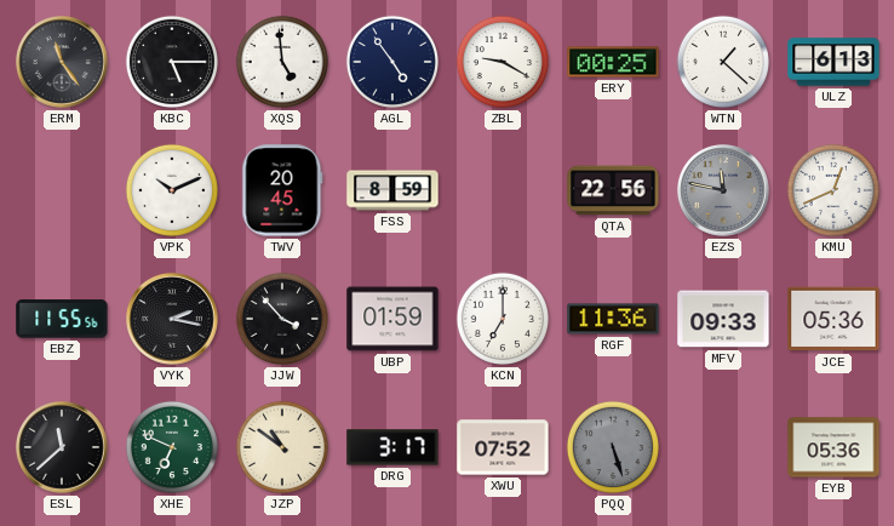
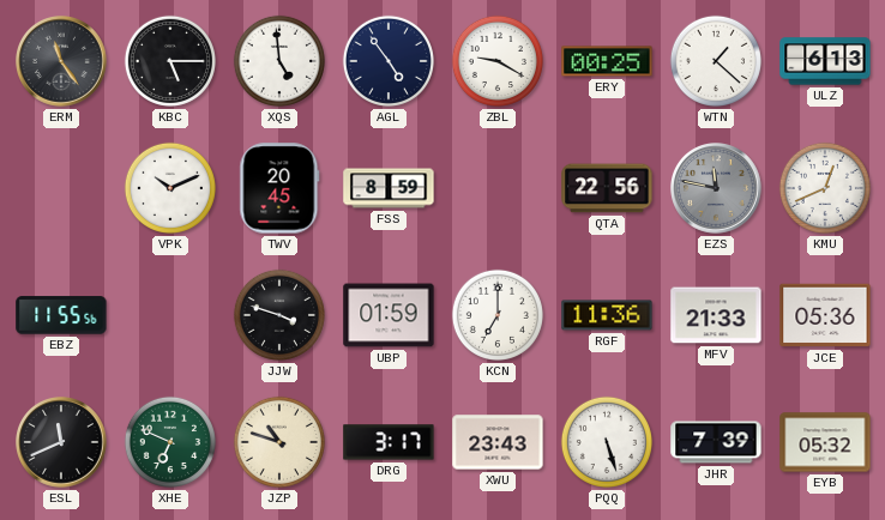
VYK: 2:17 -> none (173, 320)
JJW: 3:53 -> 3:48 (279, 315)
MFV: 09:33 -> 21:33 (716, 315)
ESL: 11:38 -> 11:41 (62, 443)
JZP: 10:51 -> 10:48 (279, 442)
XWU: 07:52 -> 23:43 (498, 442)
PQQ dial: grey -> white (607, 442)
JHR: none -> 7:39 (716, 442)
EYB: 05:36 -> 05:32 (825, 442)
